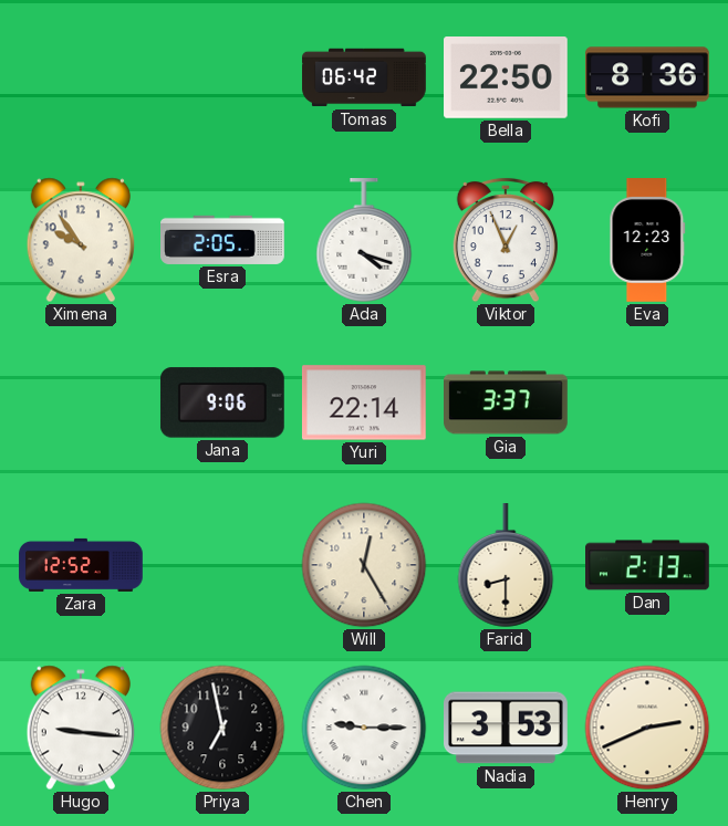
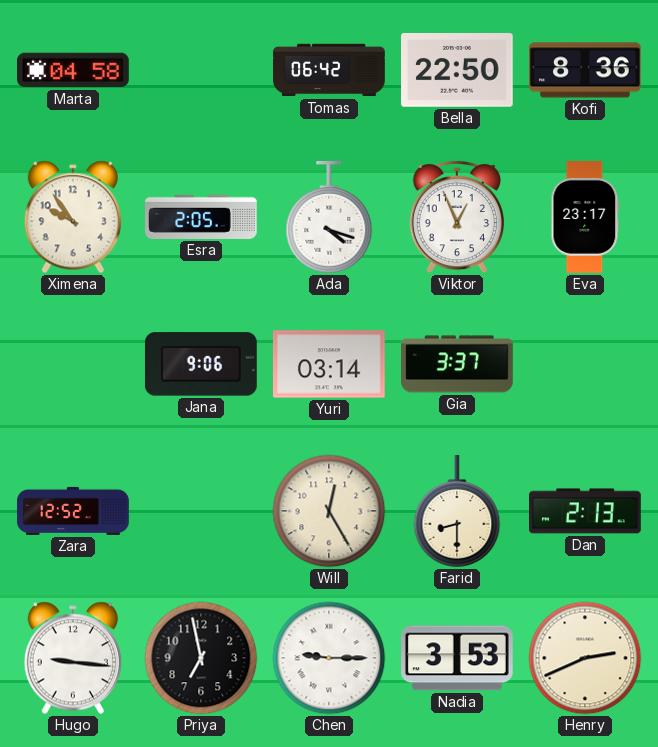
Marta: none -> 04:58 (74, 70)
Eva: 12:23 -> 23:17 (585, 218)
Yuri: 22:14 -> 03:14 (329, 364)
